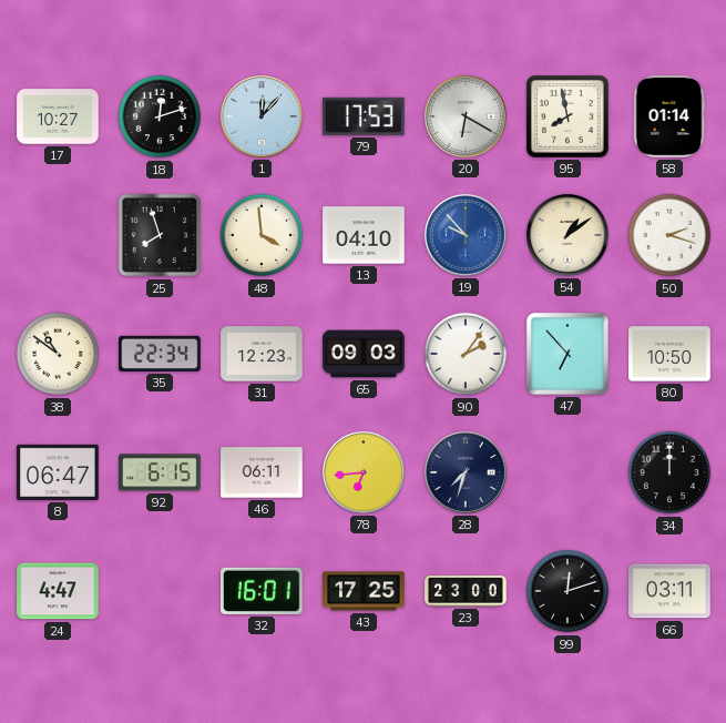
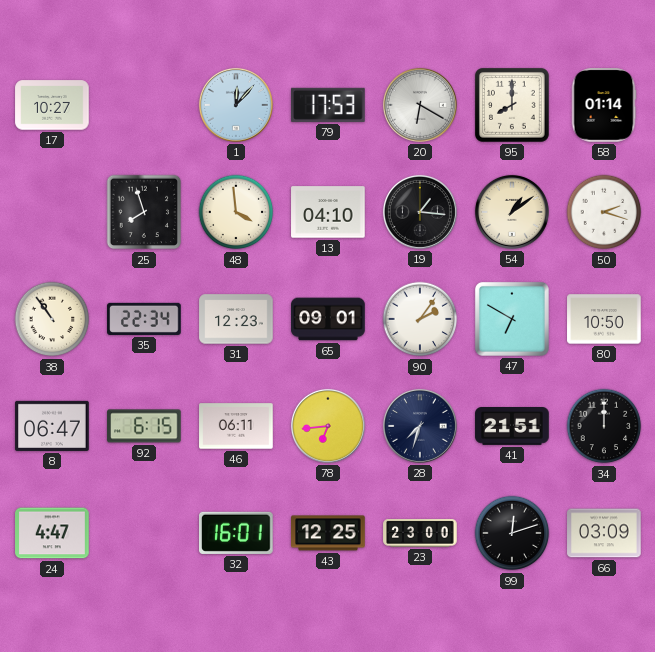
18: 12:12 -> none (160, 116)
95: 7:58 -> 8:00 (512, 105)
19: 9:53 -> 1:16 (420, 212)
19 dial: blue -> black (420, 212)
38: 10:51 -> 10:54 (52, 319)
65: 09:03 -> 09:01 (328, 319)
47: 6:53 -> 6:50 (512, 319)
41: none -> 21:51 (512, 427)
43: 17:25 -> 12:25 (328, 533)
66: 03:11 -> 03:09 (604, 533)
